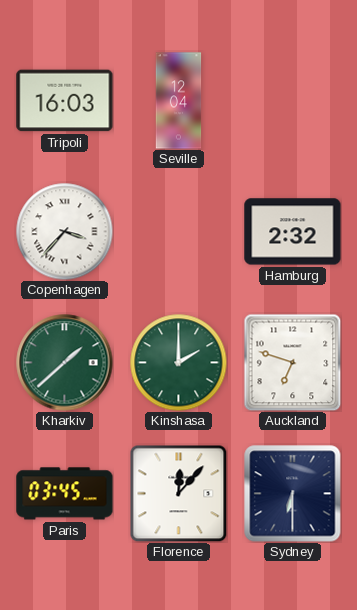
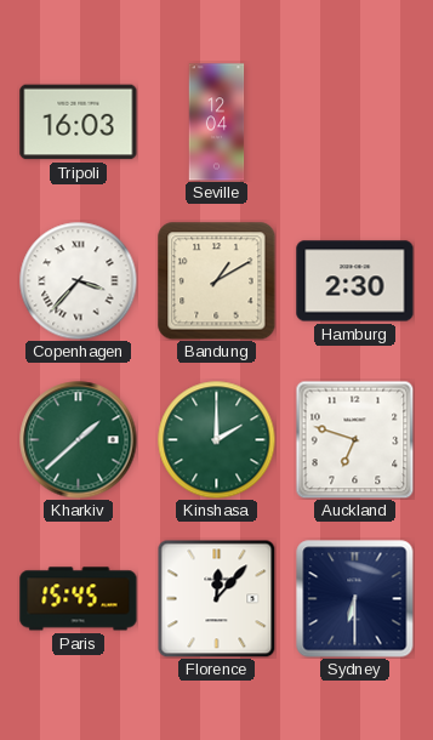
Bandung: none -> 1:10 (217, 281)
Hamburg: 2:32 -> 2:30 (355, 281)
Paris: 03:45 -> 15:45 (79, 599)
